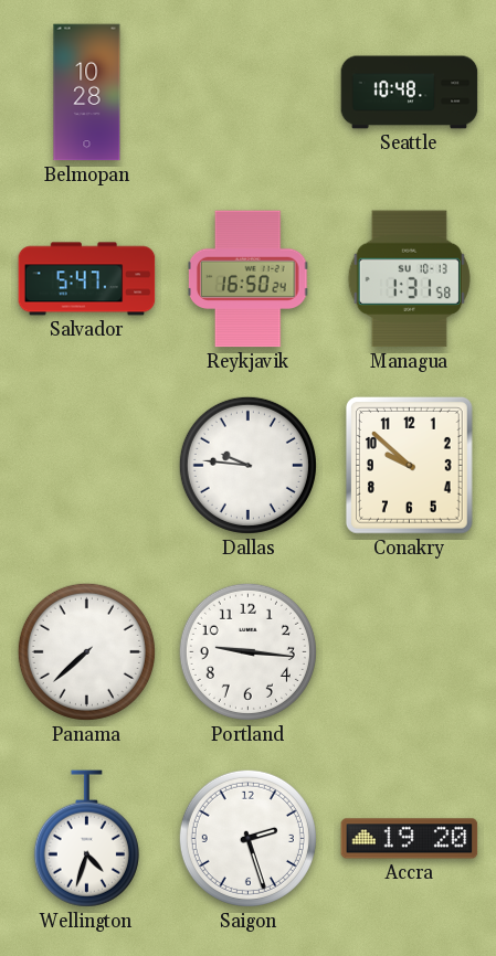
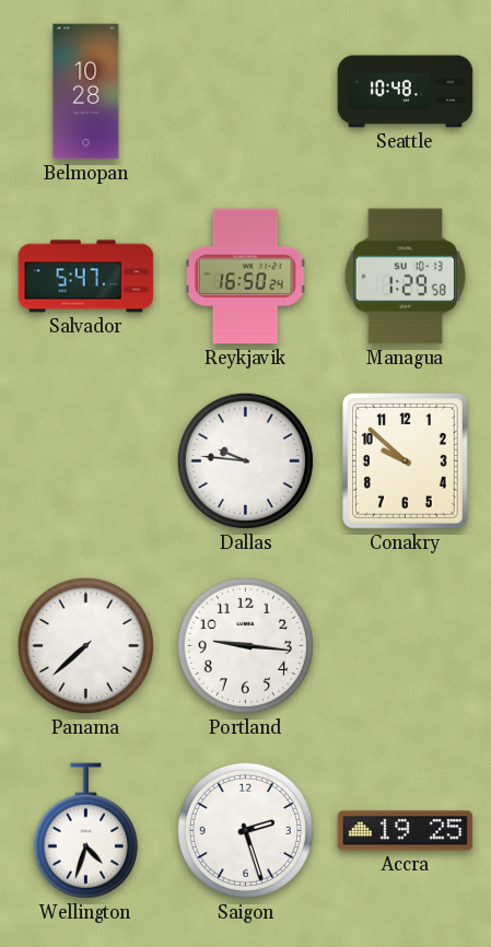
Managua: 1:31 -> 1:29 (405, 277)
Accra: 19:20 -> 19:25 (406, 831)
